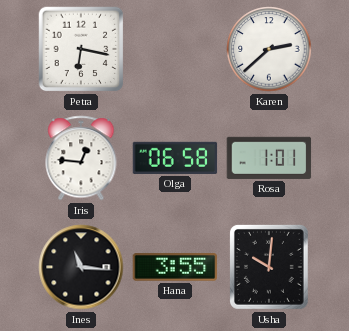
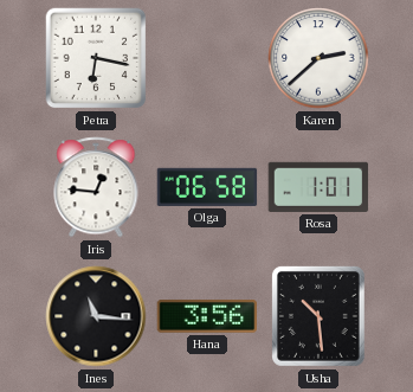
Hana: 3:55 -> 3:56 (207, 316)
Usha: 10:01 -> 10:29 (318, 316)
